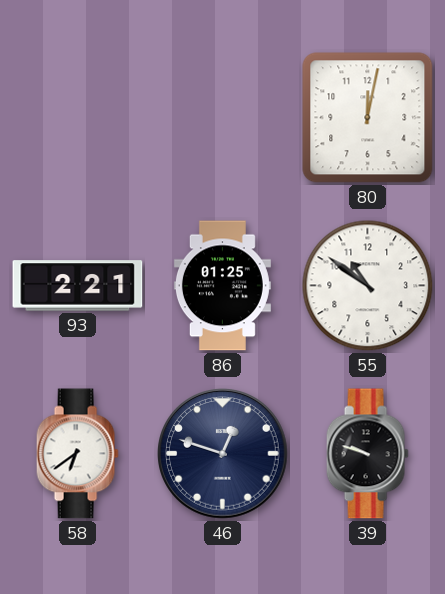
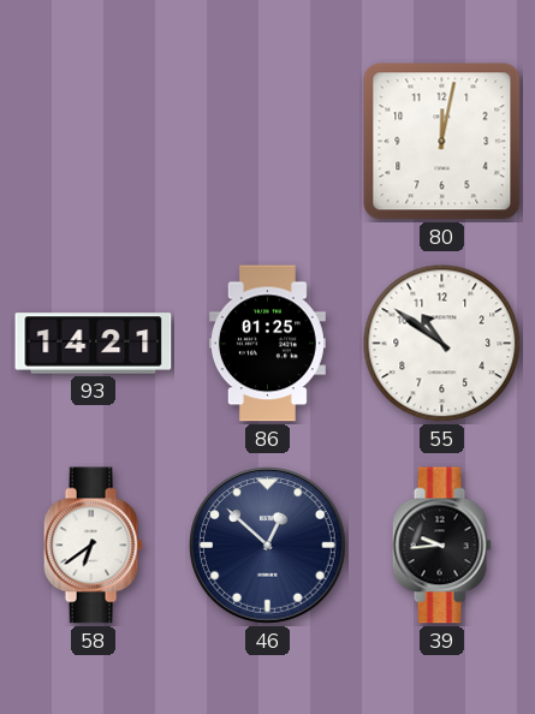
93: 2:21 -> 14:21 (94, 344)
46: 12:48 -> 12:52 (268, 546)
39: 9:48 -> 9:44 (441, 546)
